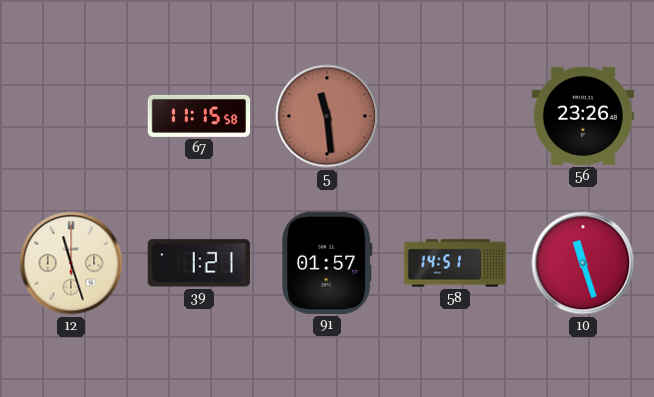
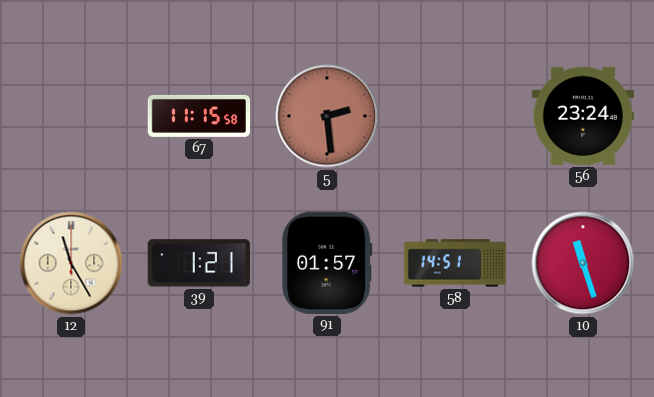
5: 11:29 -> 2:29 (327, 116)
56: 23:26 -> 23:24 (582, 116)
12: 11:27 -> 11:25 (71, 263)
